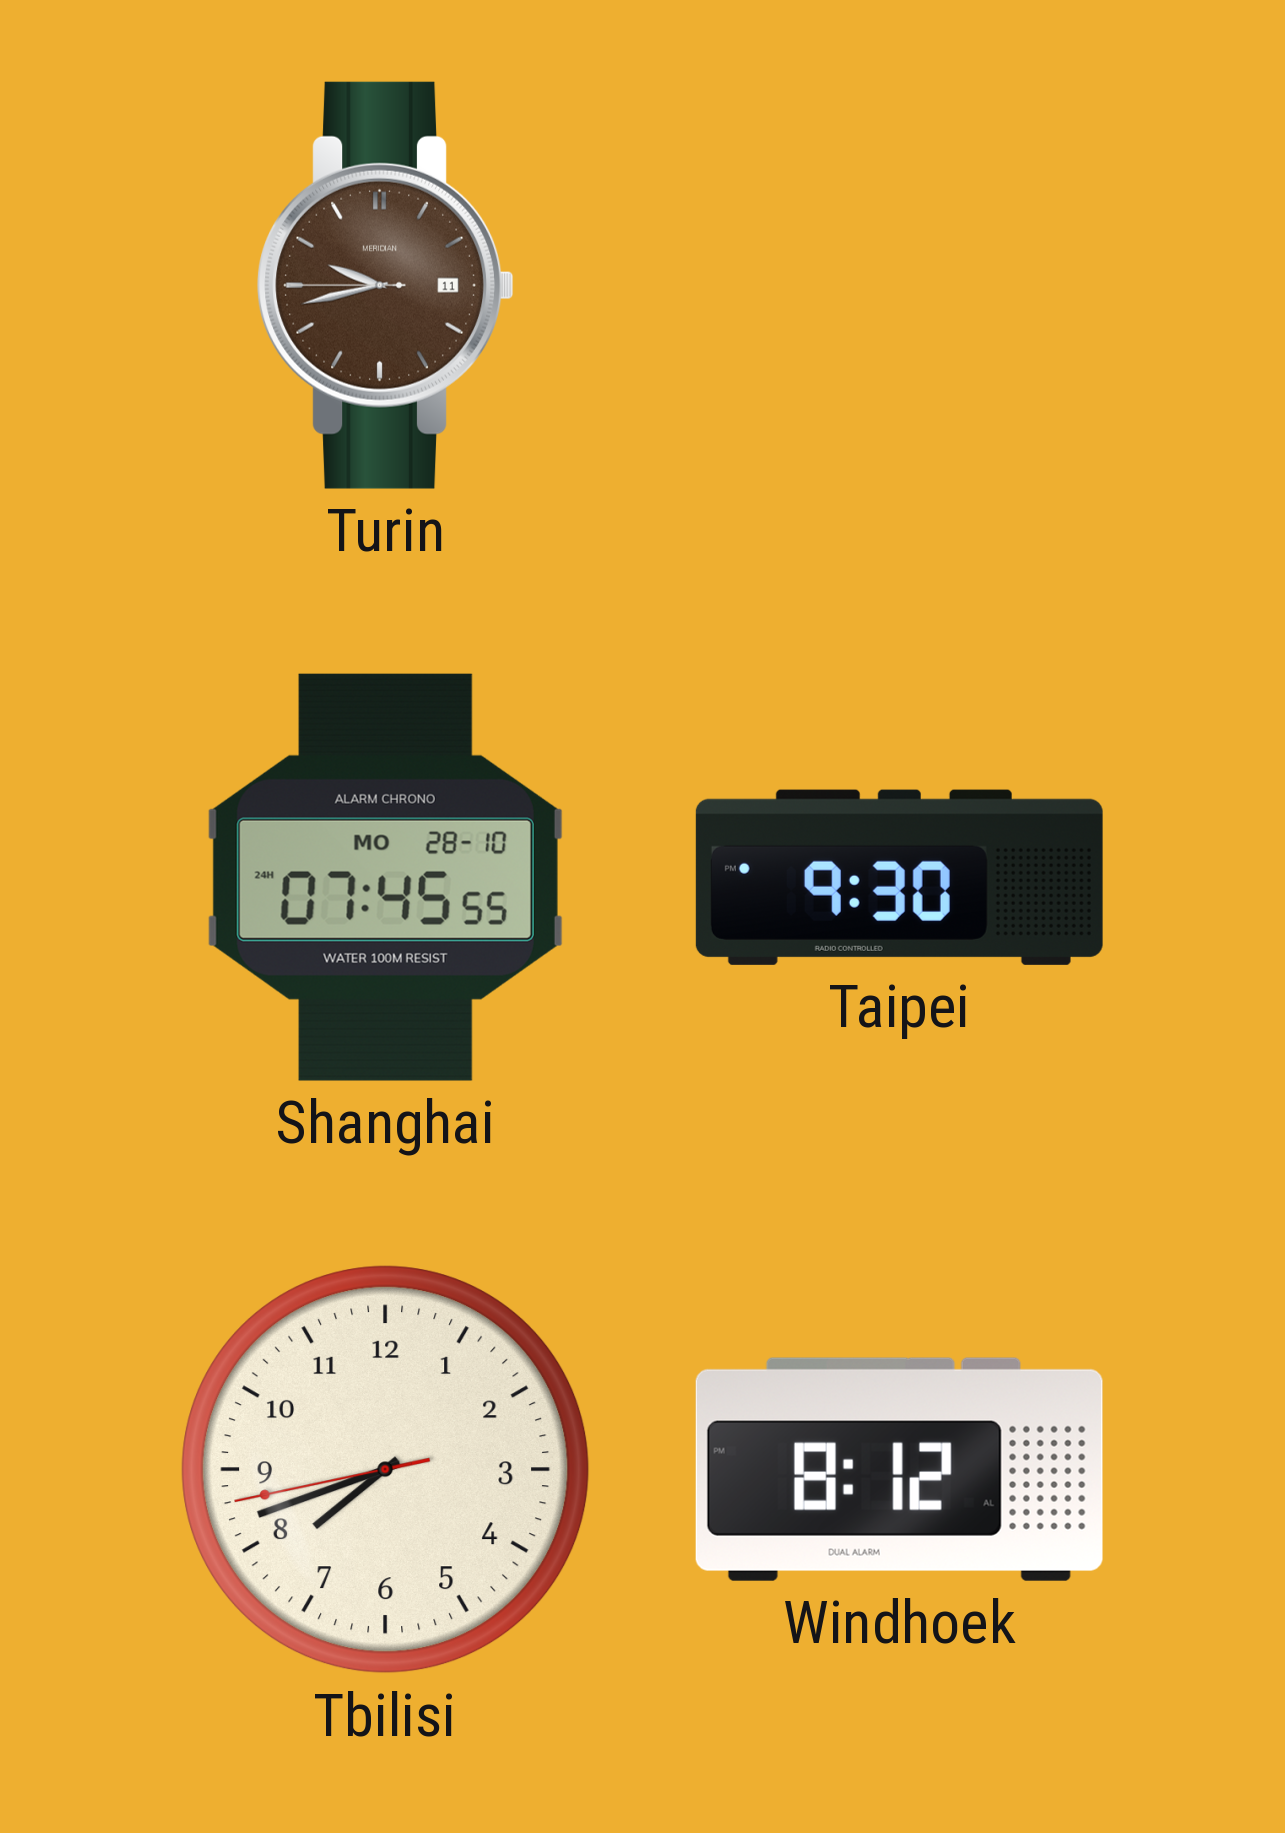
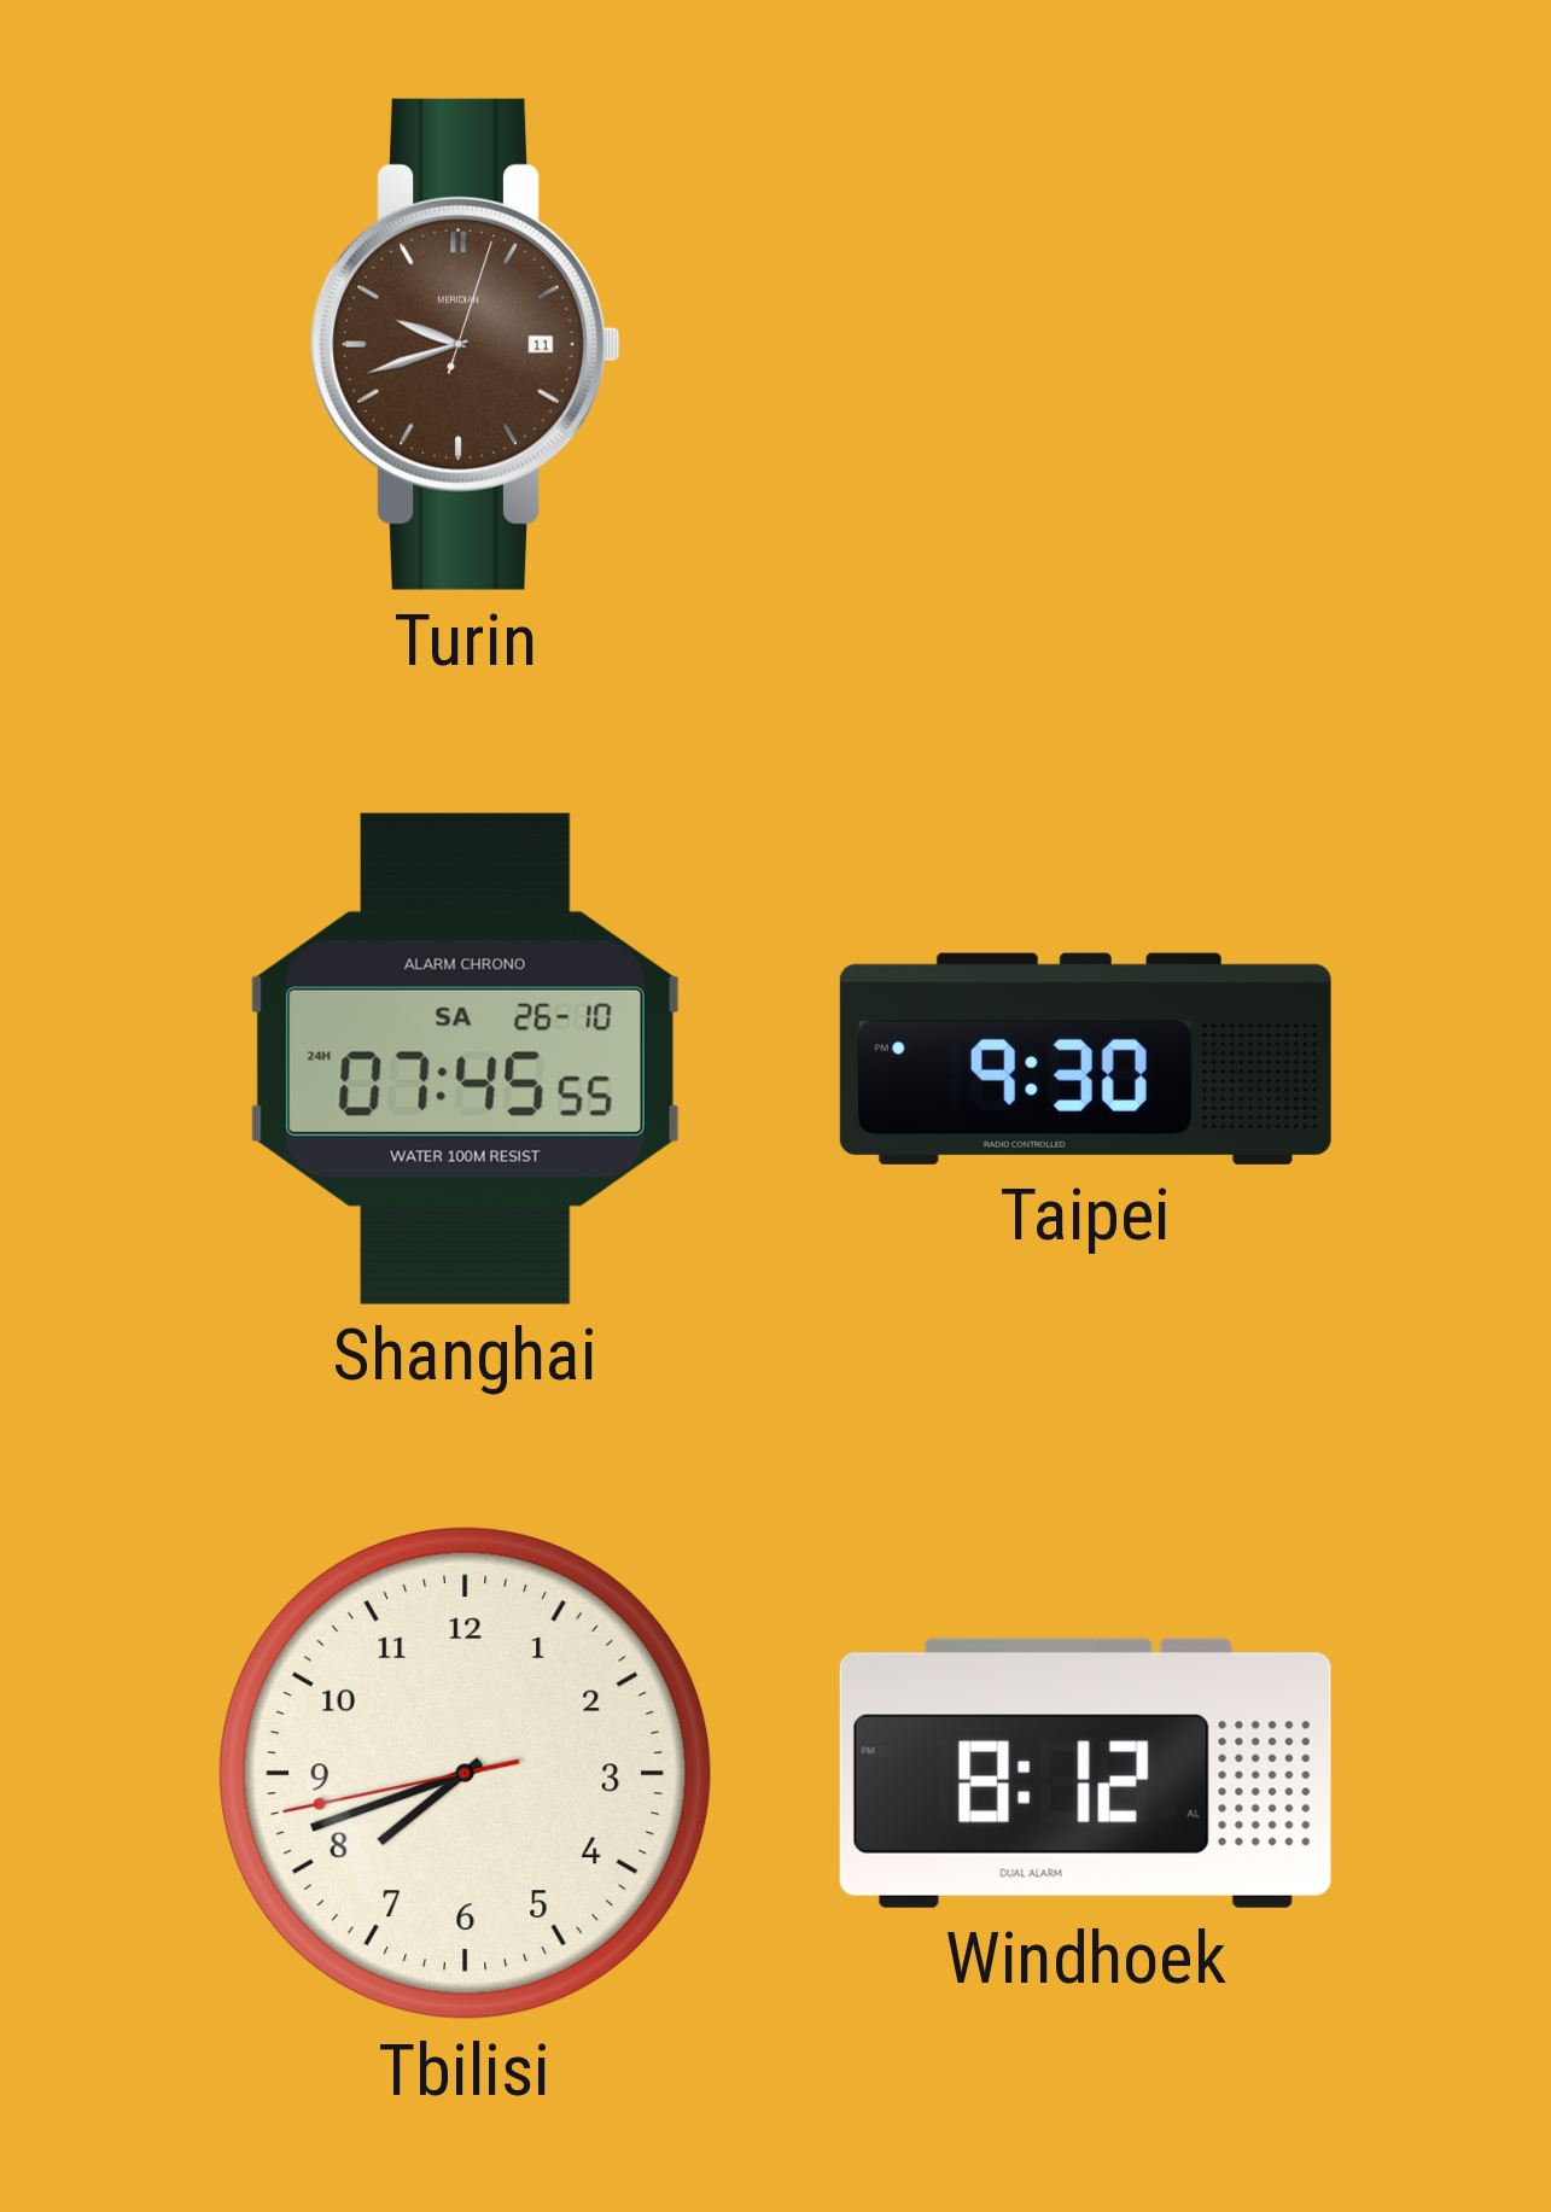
Turin: 9:42:45 -> 9:42:03 (466, 344)
Shanghai date: MO 28-10 -> SA 26-10 (465, 1058)
